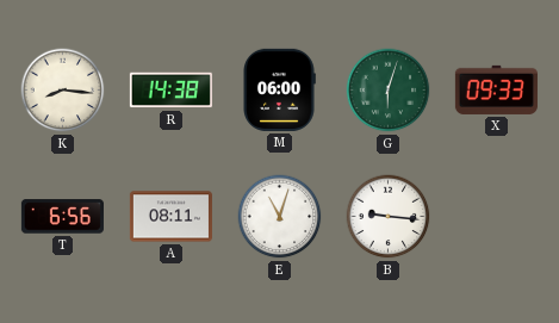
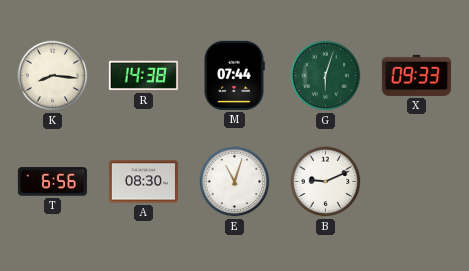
M: 06:00 -> 07:44 (234, 75)
A: 08:11 -> 08:30 (143, 182)
B: 9:16 -> 9:11 (326, 182)
